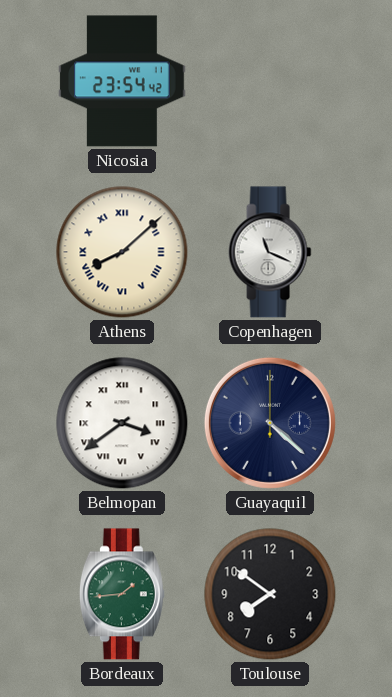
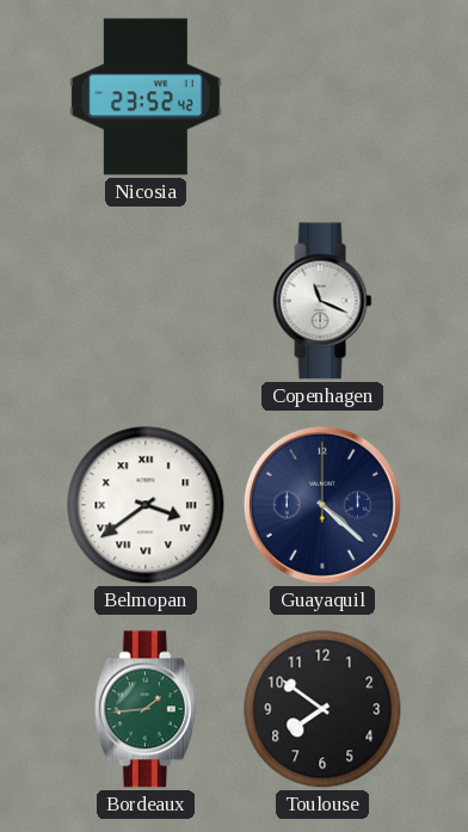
Nicosia: 23:54 -> 23:52 (146, 97)
Athens: 8:08 -> none (122, 252)
